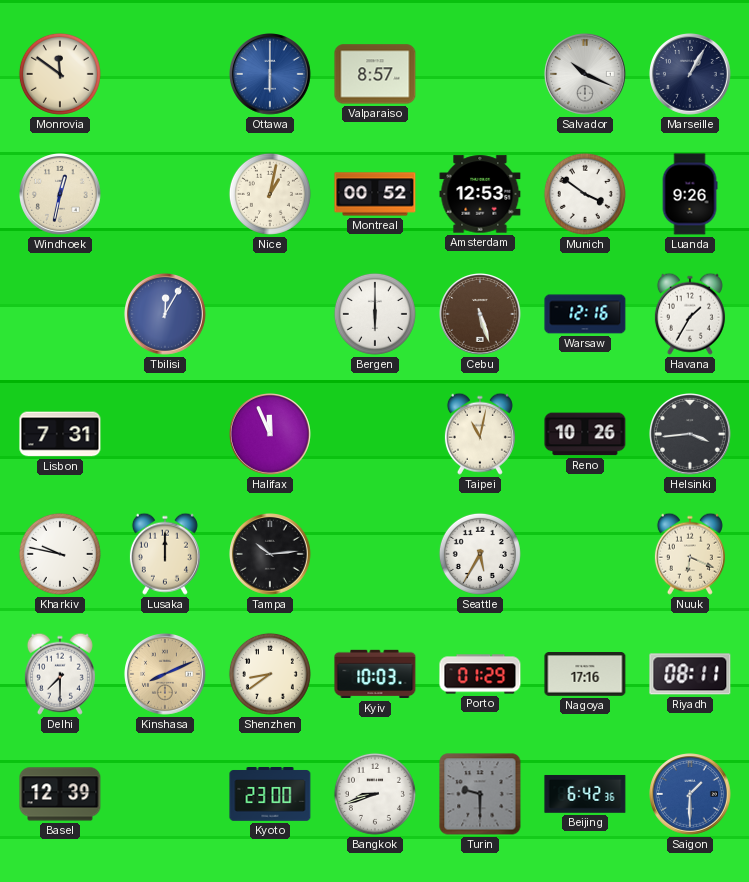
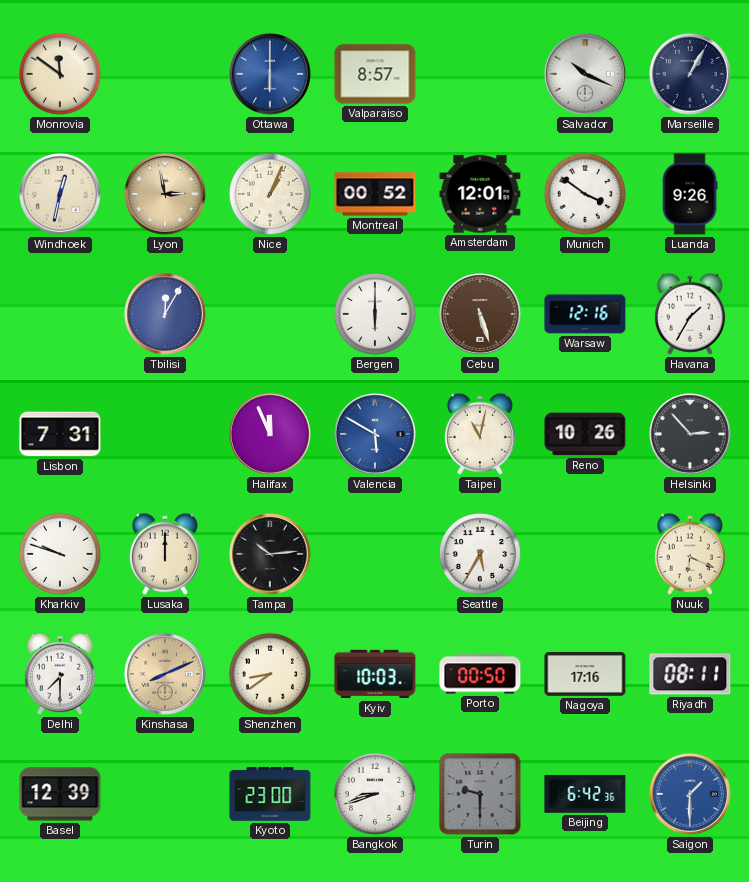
Lyon: none -> 2:58 (166, 195)
Nice: 1:02 -> 1:04 (270, 194)
Amsterdam: 12:53 -> 12:01 (480, 194)
Valencia: none -> 5:50 (376, 435)
Helsinki: 3:44 -> 2:53 (691, 435)
Kharkiv: 9:47 -> 9:48 (60, 554)
Porto: 01:29 -> 00:50 (480, 674)
